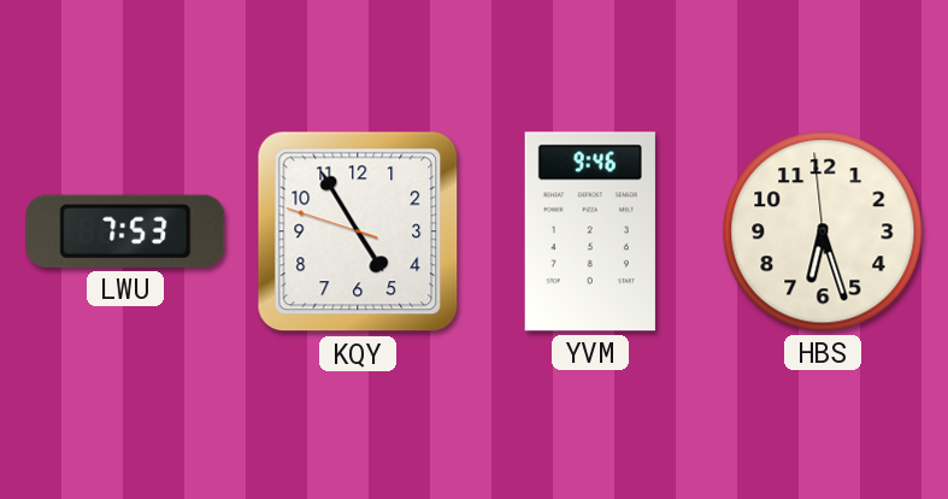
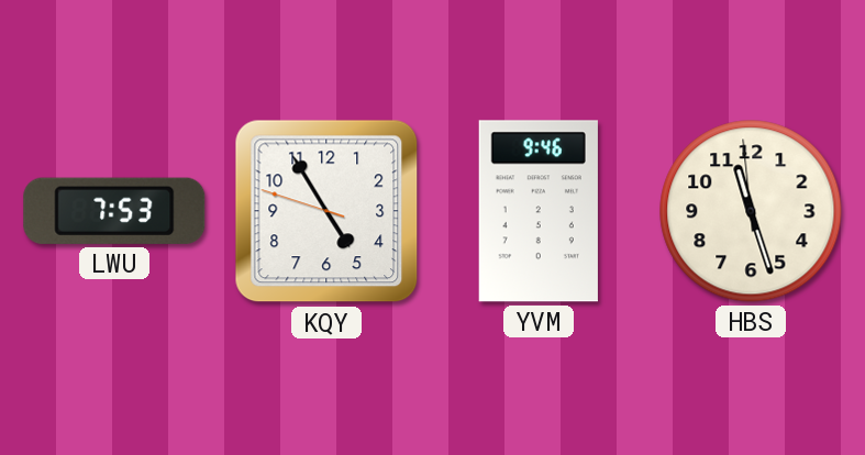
HBS: 6:26 -> 11:26 (751, 211)
